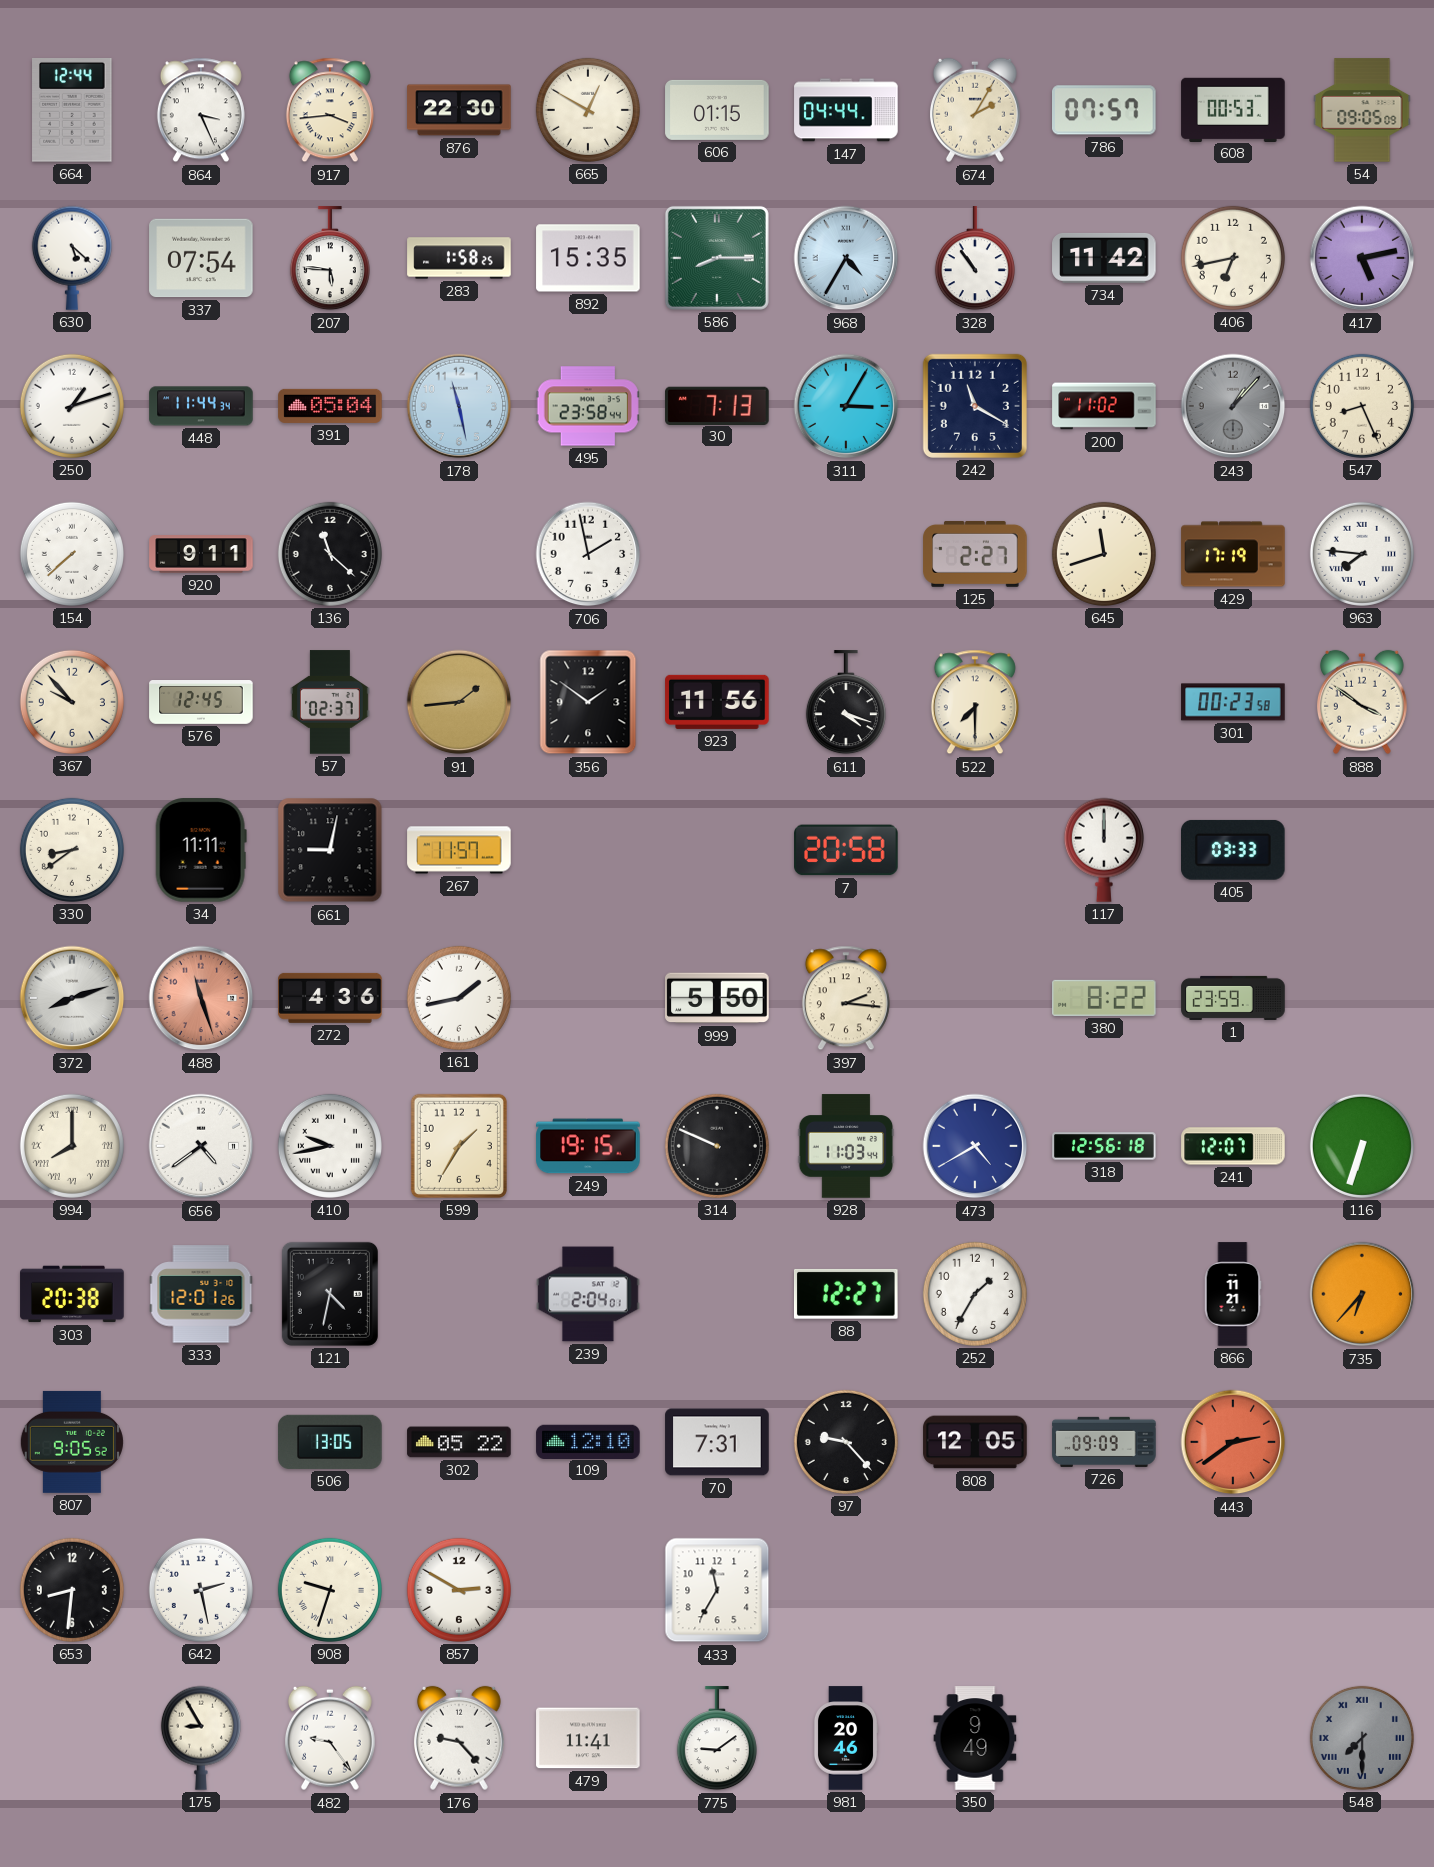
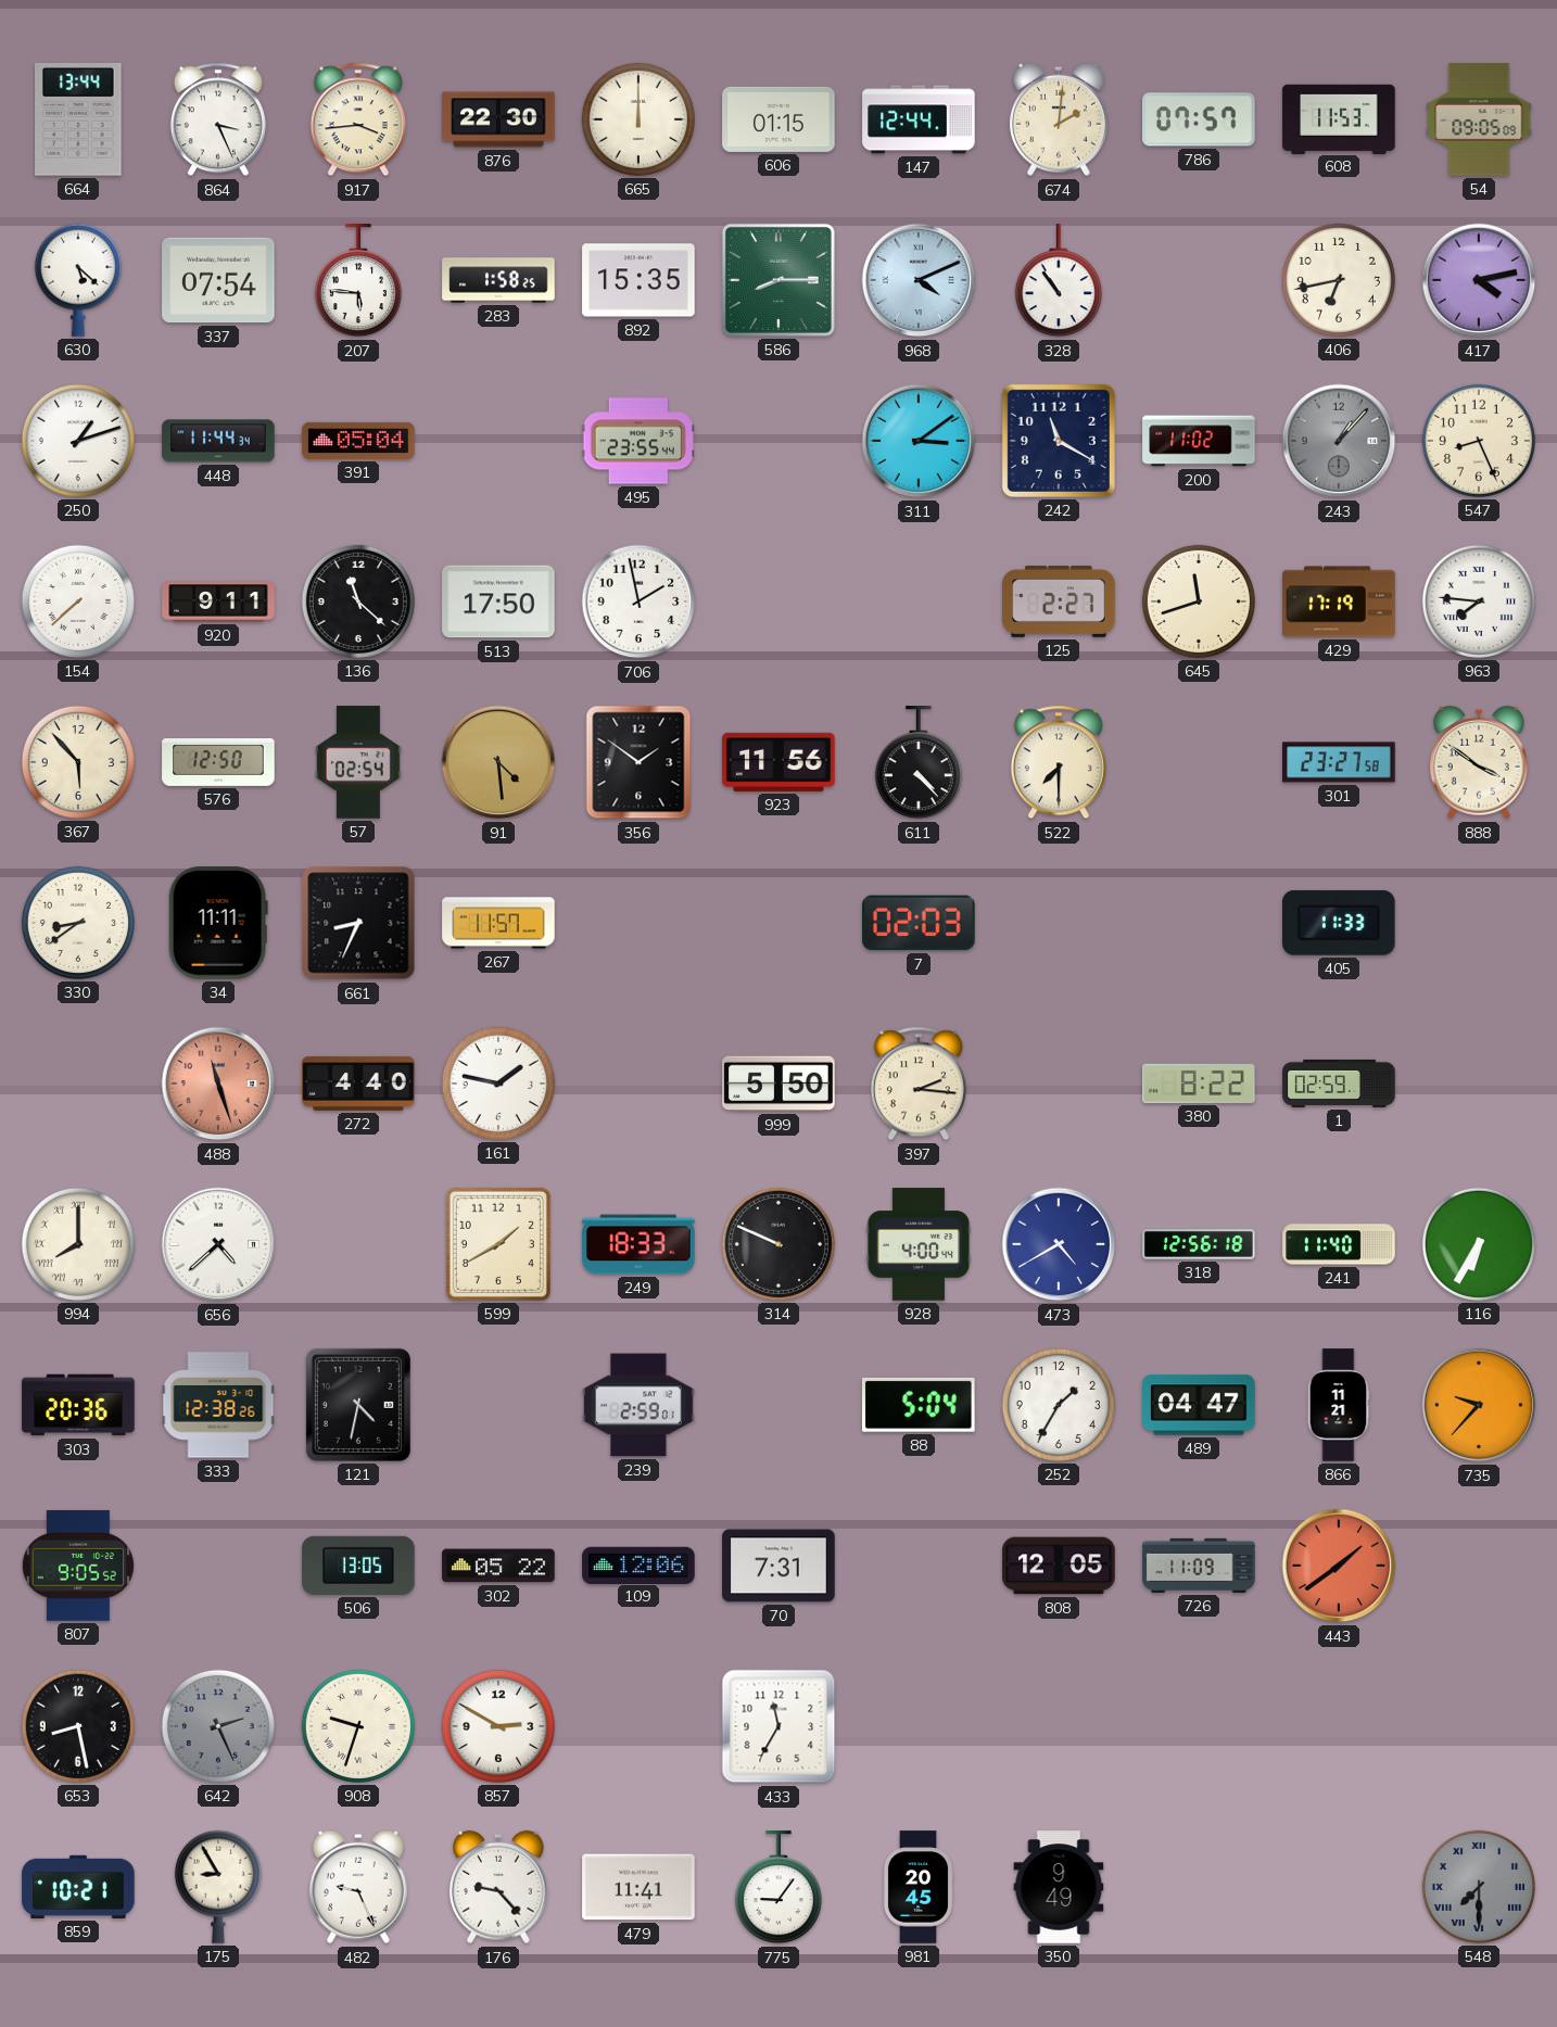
664: 12:44 -> 13:44 (78, 121)
665: 12:50 -> 12:00 (638, 119)
147: 04:44 -> 12:44 (919, 119)
674: 2:05 -> 2:01 (1059, 119)
608: 00:53 -> 11:53 (1339, 118)
968: 4:35 -> 4:11 (919, 280)
734: 11:42 -> none (1104, 258)
417: 5:13 -> 4:13 (1479, 280)
178: 11:28 -> none (459, 406)
495: 23:58 -> 23:55 (638, 441)
30: 7:13 -> none (717, 405)
311: 3:05 -> 3:09 (919, 441)
513: none -> 17:50 (498, 601)
367: 9:53 -> 5:53 (78, 762)
576: 12:45 -> 12:50 (218, 763)
57: 02:37 -> 02:54 (358, 762)
91: 1:44 -> 4:29 (498, 762)
611: 4:18 -> 4:23 (919, 763)
301: 00:23 -> 23:27 (1339, 762)
661: 9:02 -> 8:34 (358, 923)
7: 20:58 -> 02:03 (919, 923)
117: 12:00 -> none (1104, 850)
405: 03:33 -> 11:33 (1340, 923)
372: 8:12 -> none (72, 998)
272: 4:36 -> 4:40 (358, 1084)
161: 1:43 -> 1:47 (498, 1084)
1: 23:59 -> 02:59 (1339, 1084)
656: 4:39 -> 4:38 (218, 1244)
410: 9:43 -> none (330, 1146)
599: 1:35 -> 1:40 (498, 1244)
249: 19:15 -> 18:33 (638, 1244)
928: 11:03 -> 4:00 (919, 1244)
241: 12:07 -> 11:40 (1339, 1244)
116: 6:33 -> 6:35 (1479, 1244)
303: 20:38 -> 20:36 (78, 1405)
333: 12:01 -> 12:38 (218, 1405)
239: 2:04 -> 2:59 (638, 1405)
88: 12:27 -> 5:04 (920, 1405)
489: none -> 04:47 (1199, 1405)
735: 6:37 -> 9:37 (1479, 1405)
109: 12:10 -> 12:06 (638, 1564)
97: 9:23 -> none (846, 1442)
726: 09:09 -> 11:09 (1199, 1566)
443: 2:39 -> 1:39 (1339, 1566)
653: 8:31 -> 8:28 (78, 1726)
642: 2:28 -> 2:26 (218, 1726)
642 dial: white -> grey (218, 1726)
859: none -> 10:21 (78, 1887)
482: 9:24 -> 9:26 (358, 1887)
775: 9:09 -> 9:06 (778, 1888)
981: 20:46 -> 20:45 (919, 1887)
